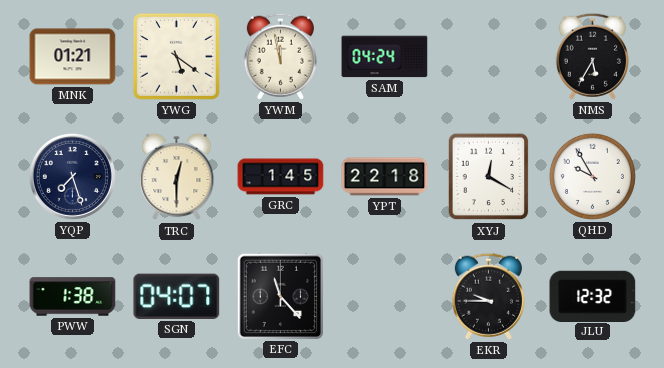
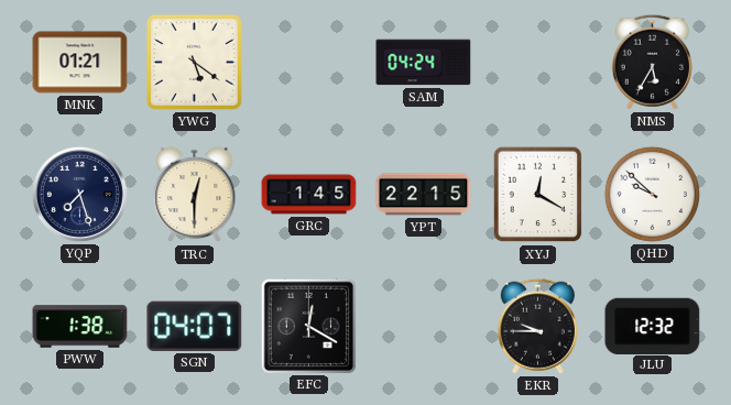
YWM: 11:58 -> none (280, 56)
YPT: 22:18 -> 22:15 (424, 195)
QHD: 9:55 -> 9:52 (652, 194)
EFC: 11:23 -> 12:20 (308, 326)
